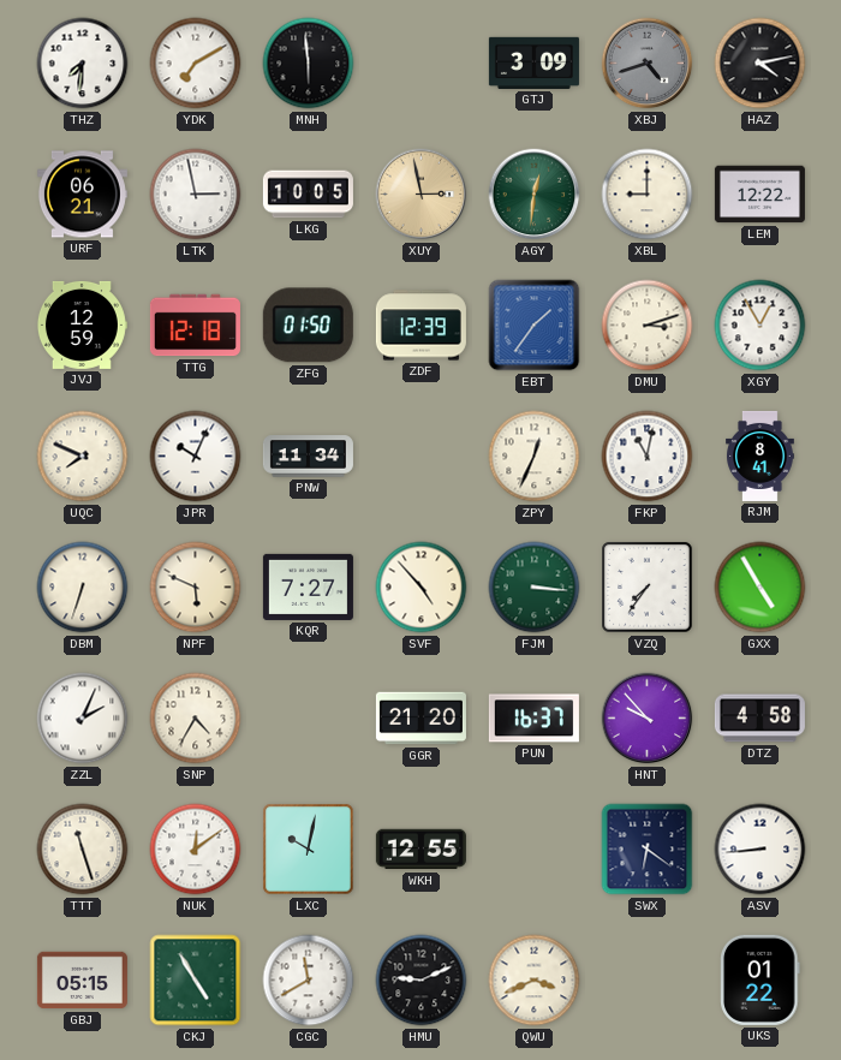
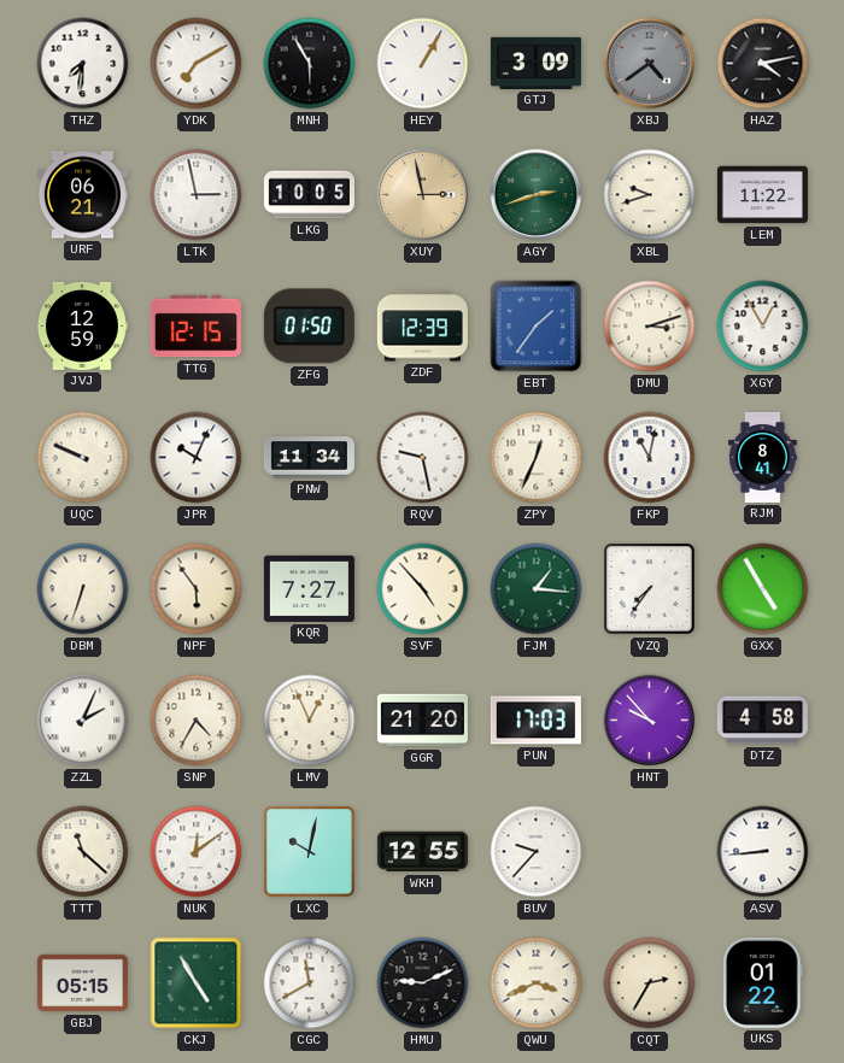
MNH: 5:59 -> 5:55 (310, 64)
HEY: none -> 1:05 (423, 64)
XBJ: 4:42 -> 4:39 (650, 64)
AGY: 12:31 -> 2:42 (537, 195)
XBL: 9:00 -> 9:42 (650, 195)
LEM: 12:22 -> 11:22 (762, 195)
TTG: 12:18 -> 12:15 (195, 327)
UQC: 7:49 -> 9:49 (83, 458)
RQV: none -> 9:28 (423, 458)
NPF: 5:49 -> 5:54 (197, 589)
FJM: 3:16 -> 1:16 (537, 589)
LMV: none -> 12:56 (310, 721)
PUN: 16:37 -> 17:03 (535, 721)
TTT: 11:27 -> 11:22 (83, 852)
BUV: none -> 9:37 (537, 852)
SWX: 6:21 -> none (648, 850)
CQT: none -> 2:35 (650, 983)
